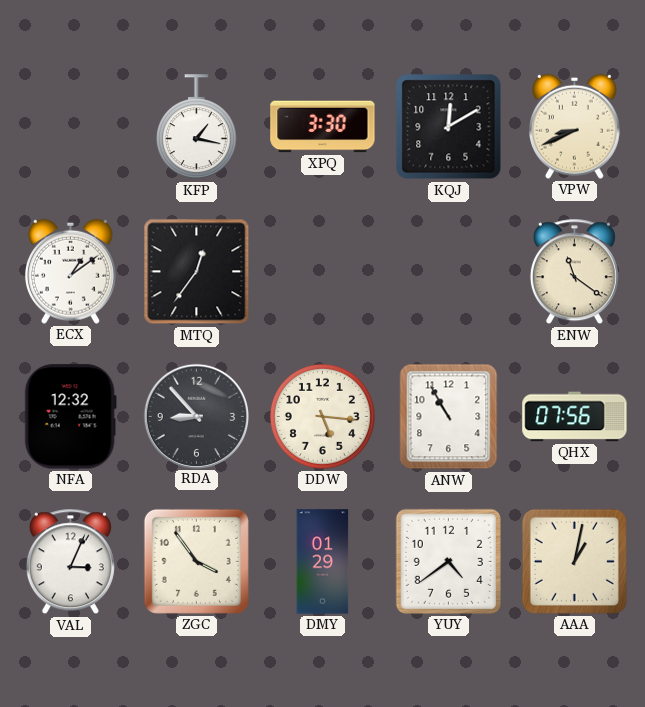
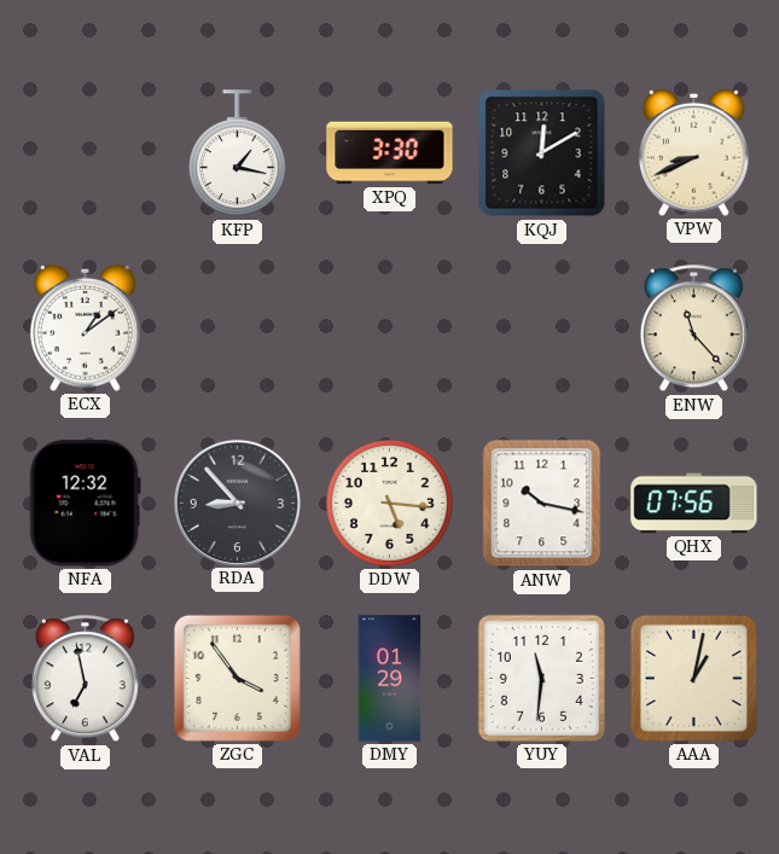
MTQ: 12:36 -> none (197, 272)
ENW: 11:21 -> 11:23 (693, 329)
ANW: 10:55 -> 10:17 (542, 504)
VAL: 3:04 -> 6:58 (85, 679)
YUY: 4:39 -> 11:31 (541, 678)
